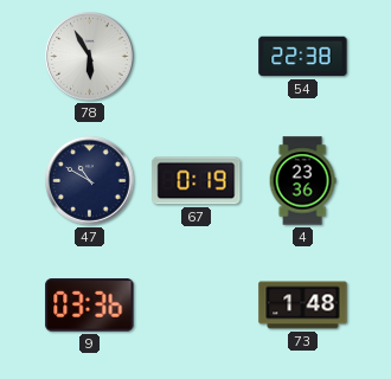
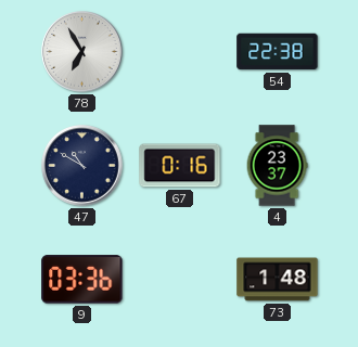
78: 5:55 -> 6:55 (82, 52)
67: 0:19 -> 0:16 (180, 166)
4: 23:36 -> 23:37 (277, 166)
